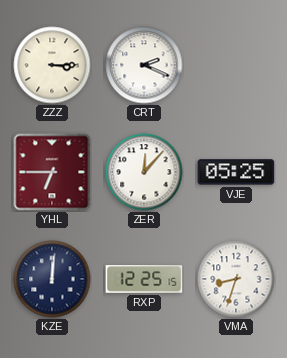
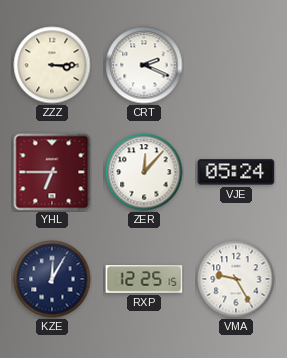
VJE: 05:25 -> 05:24 (236, 172)
KZE: 12:01 -> 12:05 (52, 279)
VMA: 8:33 -> 9:25 (236, 279)
